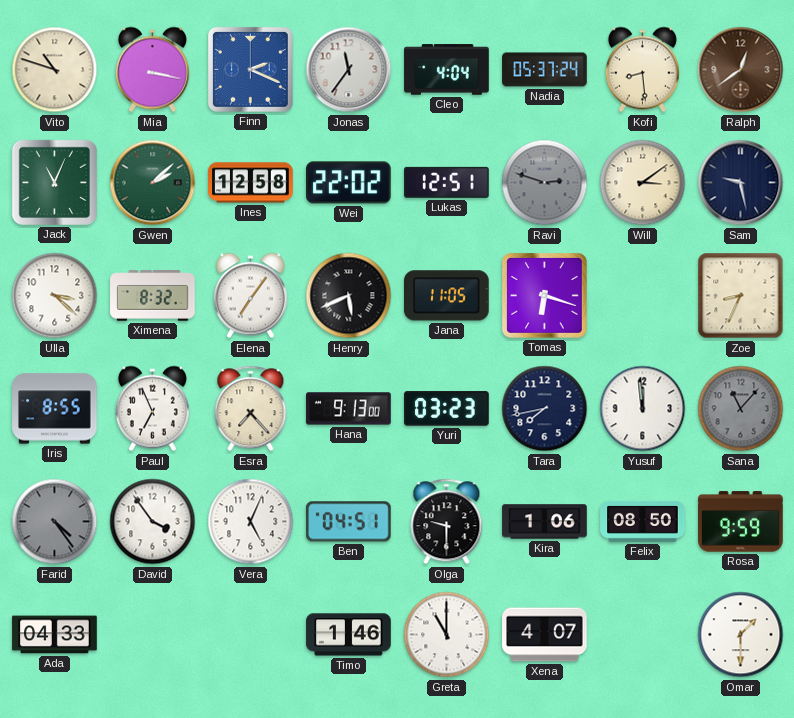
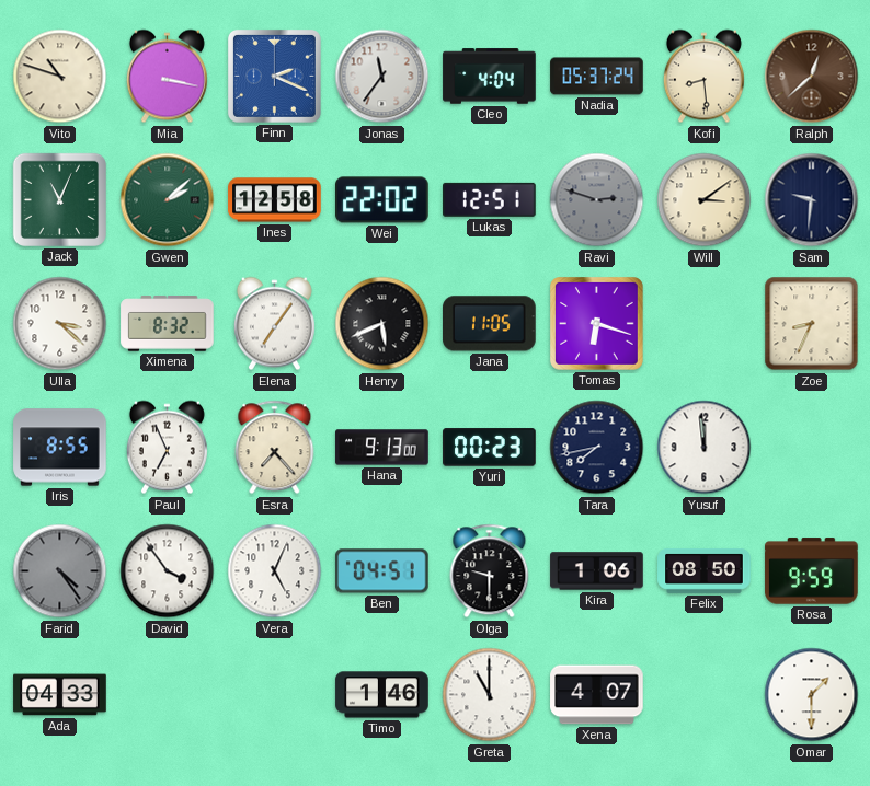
Ralph: 12:39 -> 12:38 (812, 77)
Sam: 9:28 -> 9:31 (812, 200)
Yuri: 03:23 -> 00:23 (490, 448)
Sana: 11:07 -> none (741, 409)
